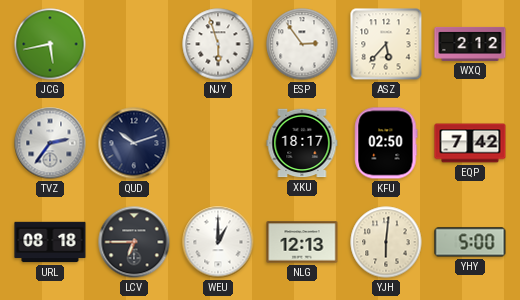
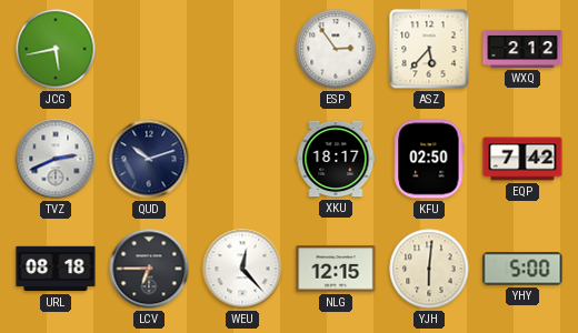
NJY: 5:57 -> none (218, 44)
TVZ: 2:36 -> 2:41 (56, 159)
WEU: 1:00 -> 12:23 (242, 269)
NLG: 12:13 -> 12:15 (336, 269)
